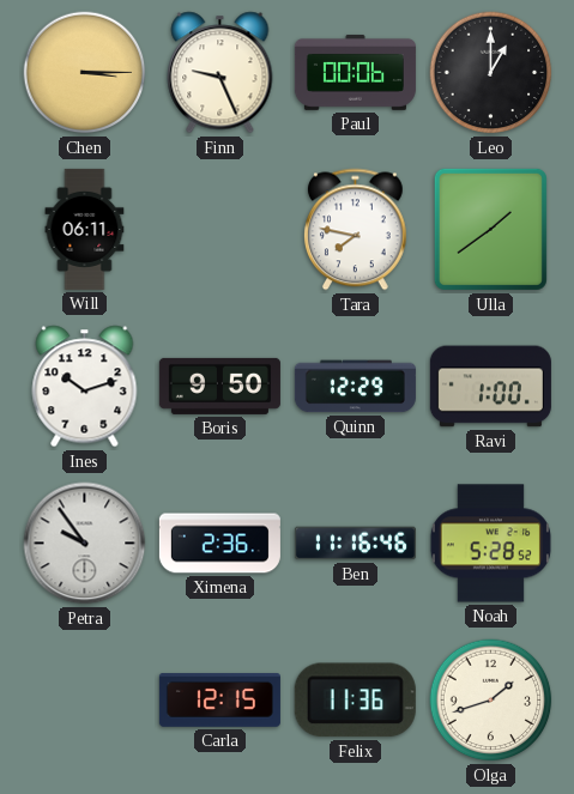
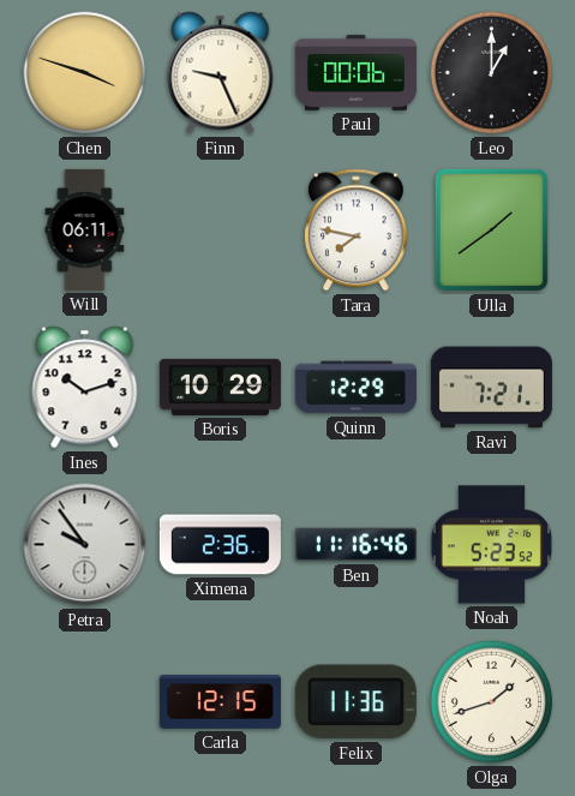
Chen: 3:15 -> 3:48 (85, 73)
Boris: 9:50 -> 10:29 (220, 387)
Ravi: 1:00 -> 7:21 (491, 388)
Noah: 5:28 -> 5:23 (491, 545)
